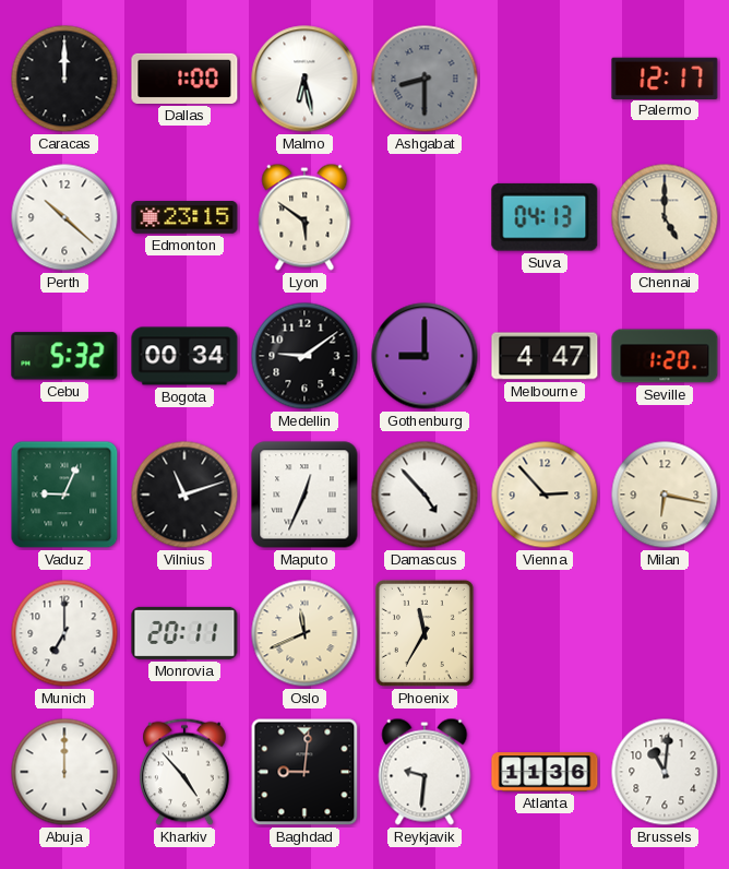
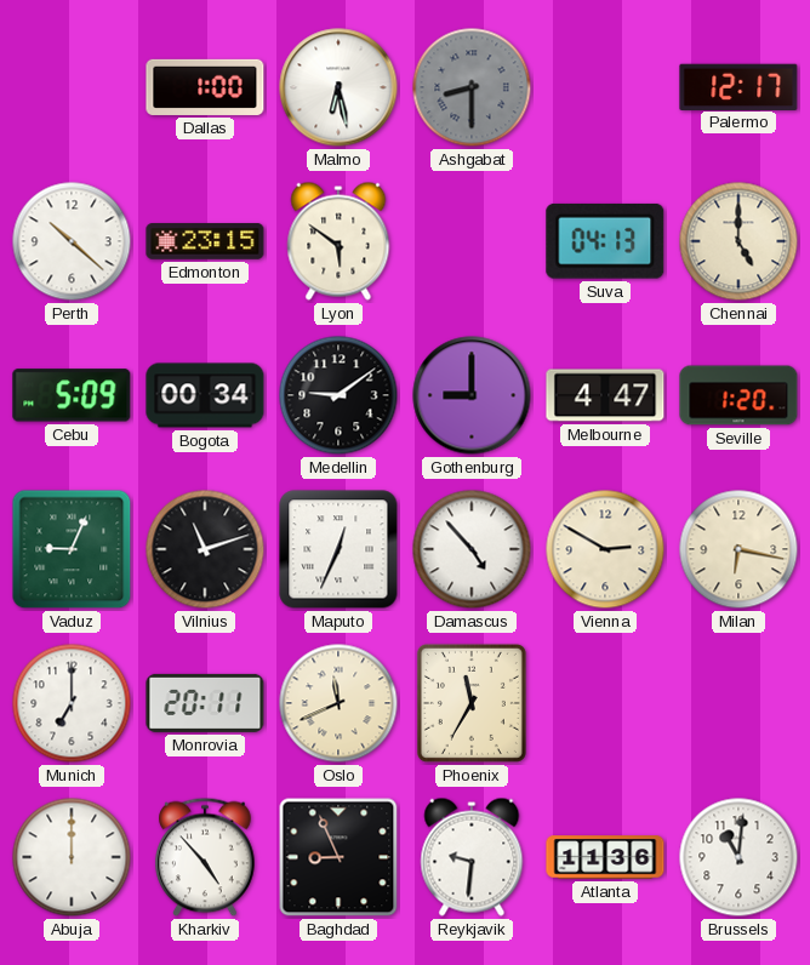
Caracas: 12:00 -> none (64, 79)
Cebu: 5:32 -> 5:09 (72, 395)
Vienna: 2:53 -> 2:50 (605, 549)
Baghdad: 9:01 -> 8:56 (338, 857)
